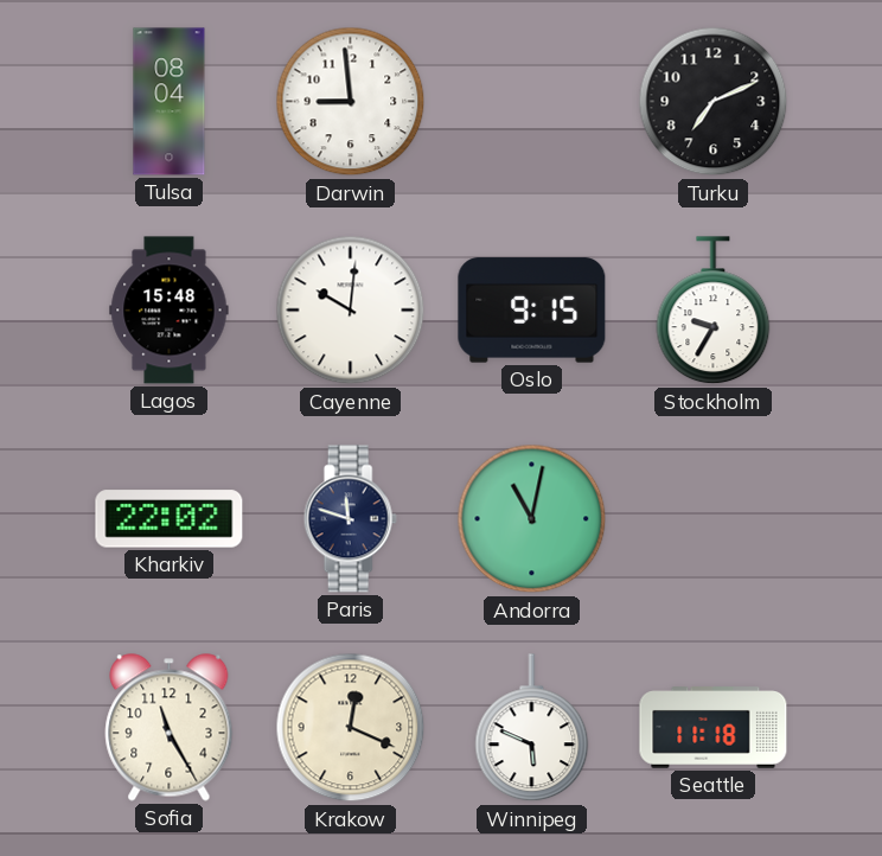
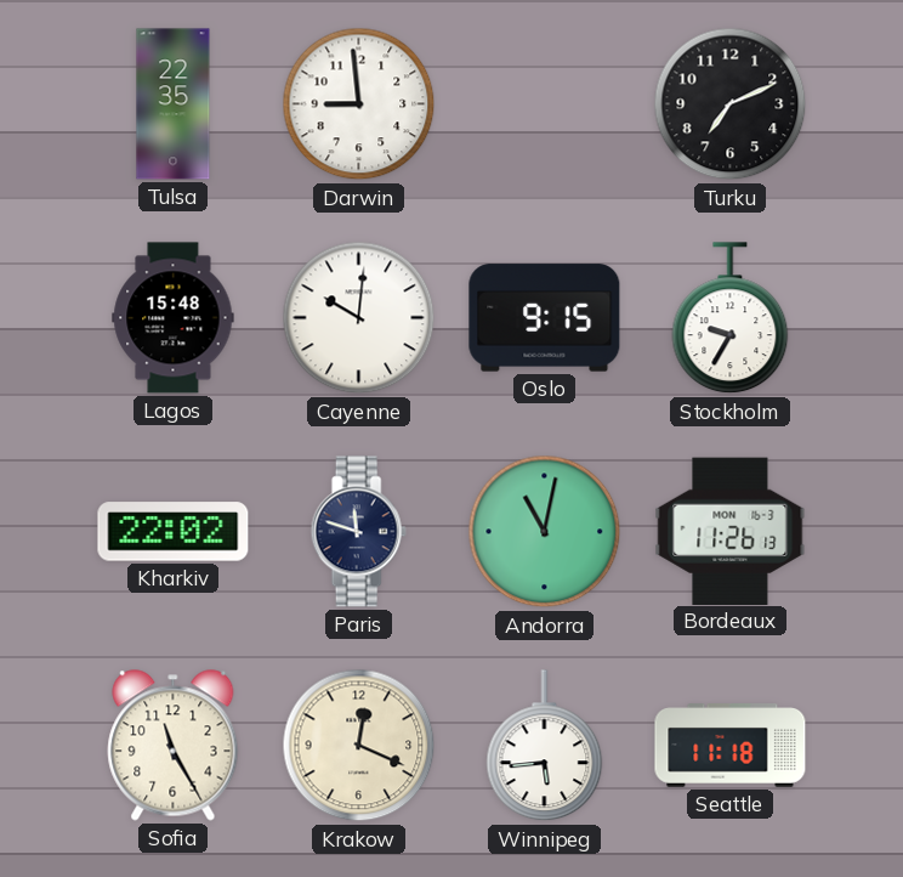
Tulsa: 08:04 -> 22:35 (174, 104)
Bordeaux: none -> 11:26 (731, 531)
Winnipeg: 5:49 -> 5:44 (545, 746)
